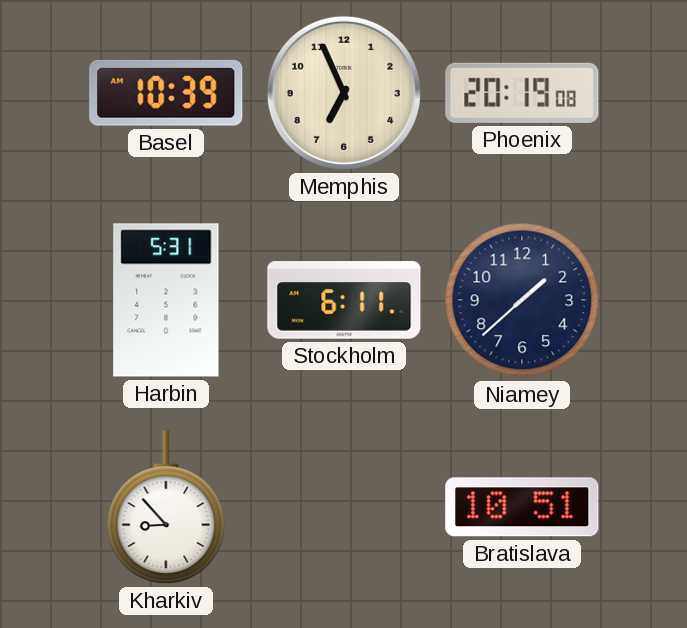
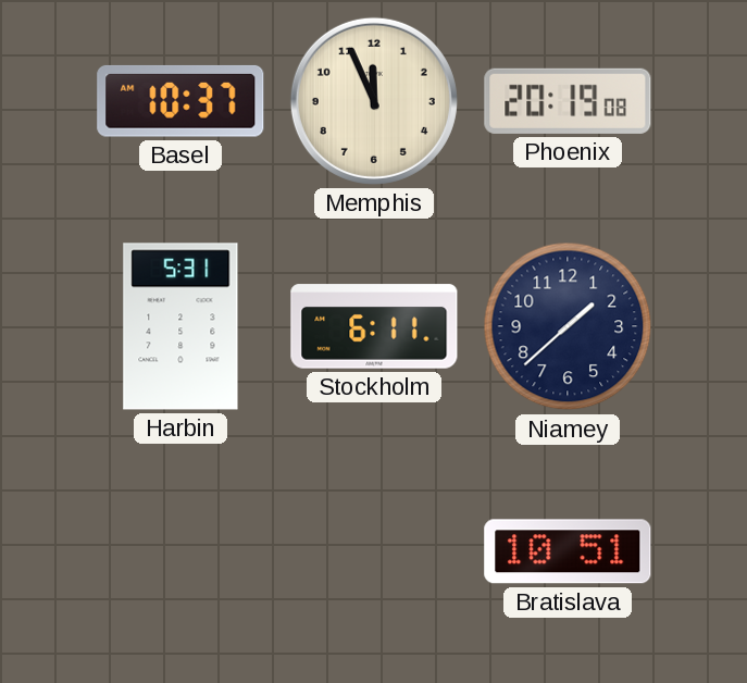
Basel: 10:39 -> 10:37 (180, 101)
Memphis: 6:56 -> 11:56 (374, 101)
Kharkiv: 8:53 -> none (166, 507)
